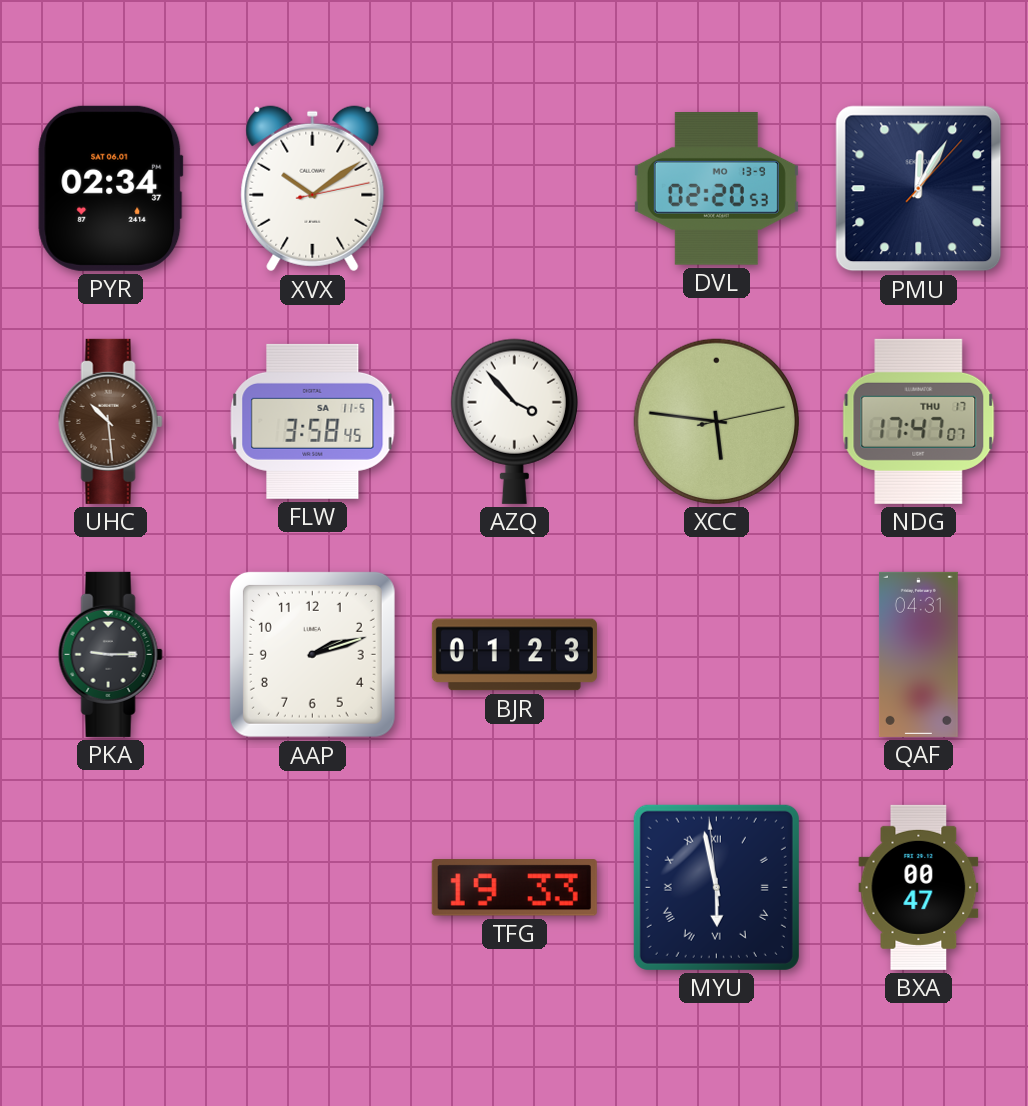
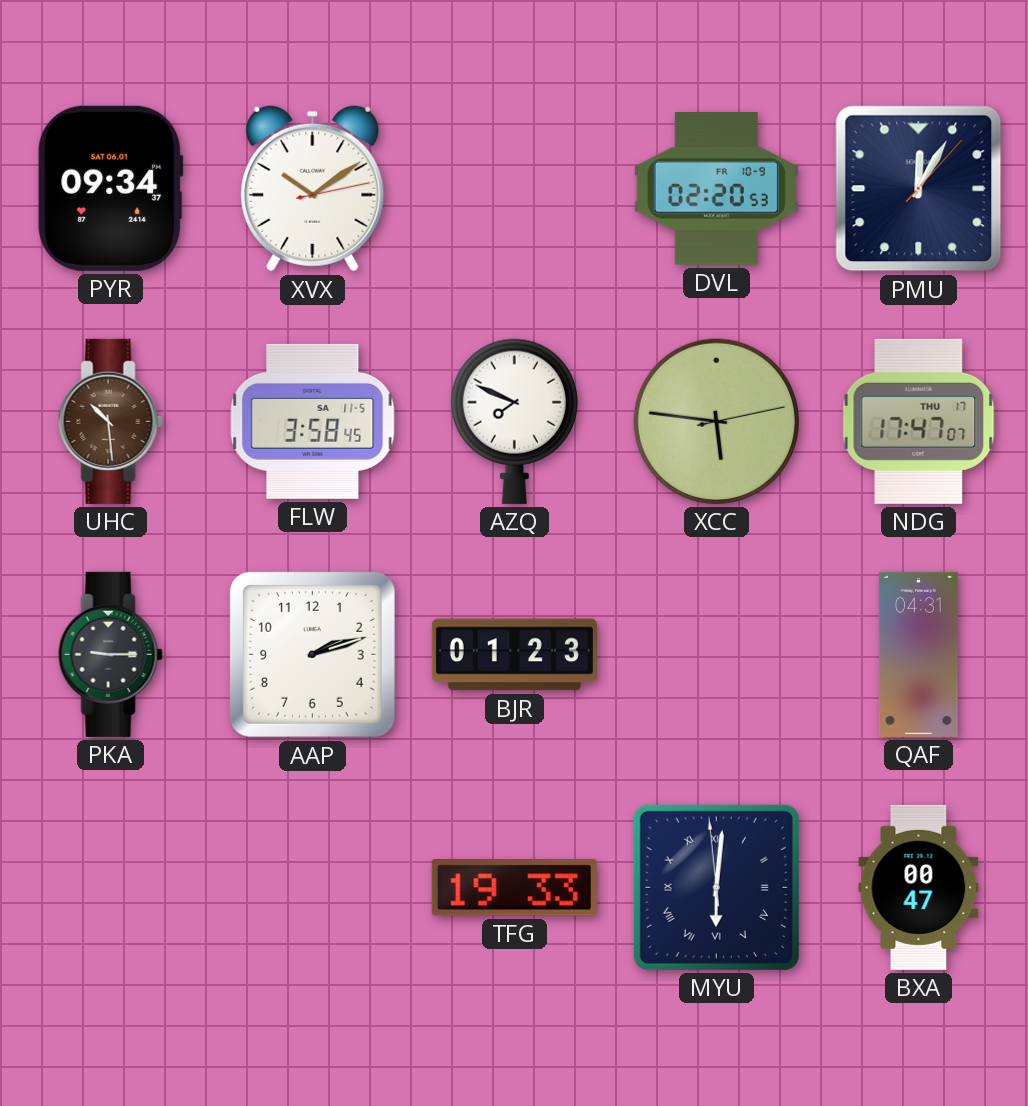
PYR: 02:34 -> 09:34 (111, 188)
DVL date: MO 13-9 -> FR 10-9 (716, 189)
AZQ: 3:53 -> 7:49 (514, 421)
MYU: 5:57 -> 6:00 (716, 887)
